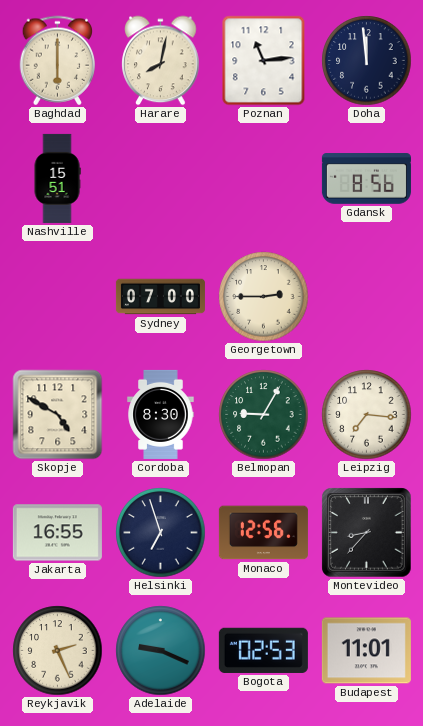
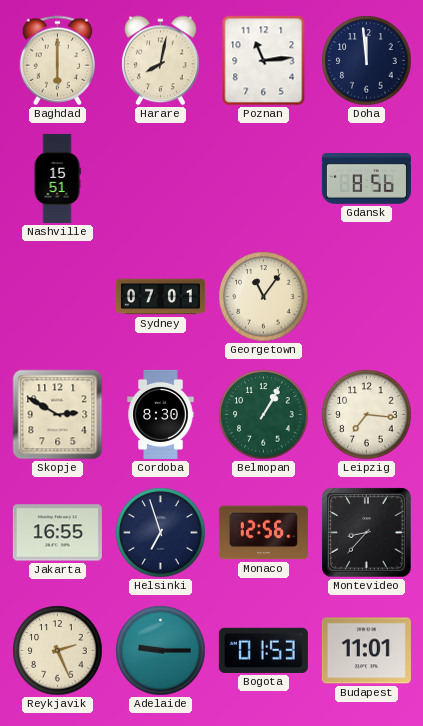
Sydney: 07:00 -> 07:01 (160, 297)
Georgetown: 2:45 -> 11:06 (264, 297)
Skopje: 4:50 -> 2:50 (58, 415)
Belmopan: 9:05 -> 1:05 (264, 415)
Adelaide: 9:19 -> 9:15 (161, 651)
Bogota: 02:53 -> 01:53 (263, 650)
